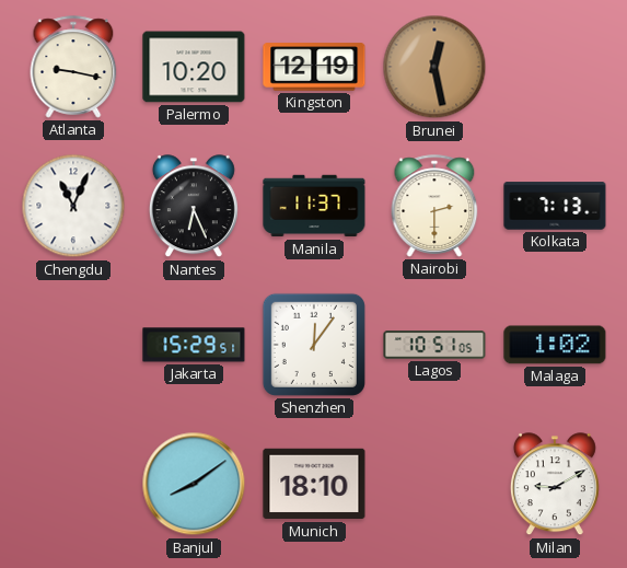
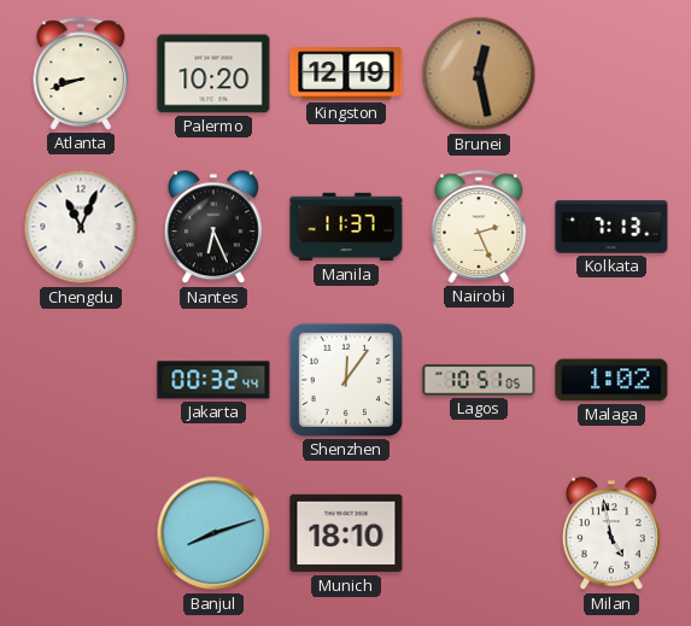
Atlanta: 9:17 -> 8:42 (81, 74)
Nairobi: 2:30 -> 2:26 (479, 227)
Jakarta: 15:29 -> 00:32 (213, 380)
Banjul: 8:09 -> 8:12 (213, 533)
Milan: 9:10 -> 4:58 (611, 534)
